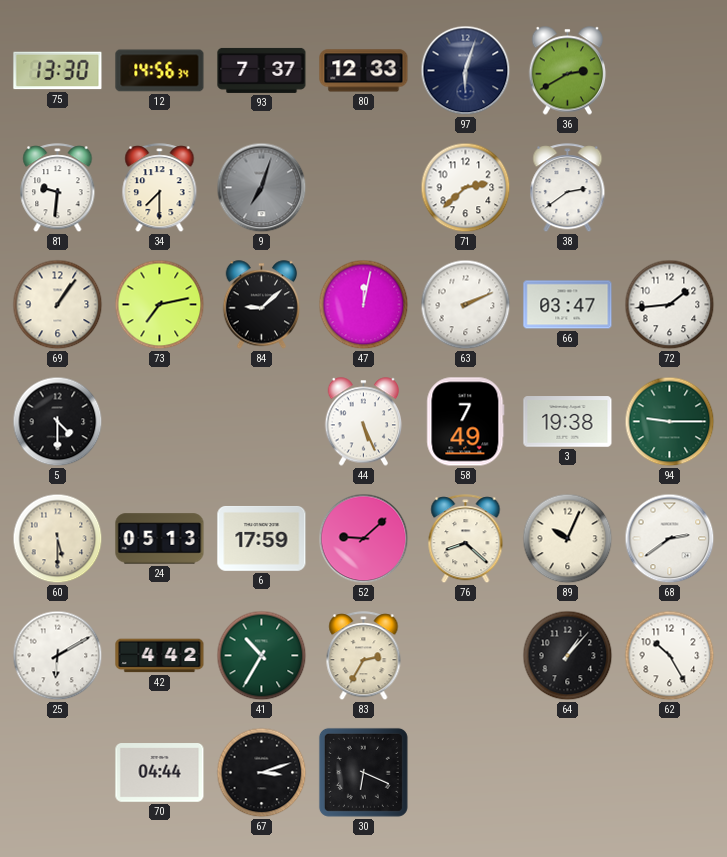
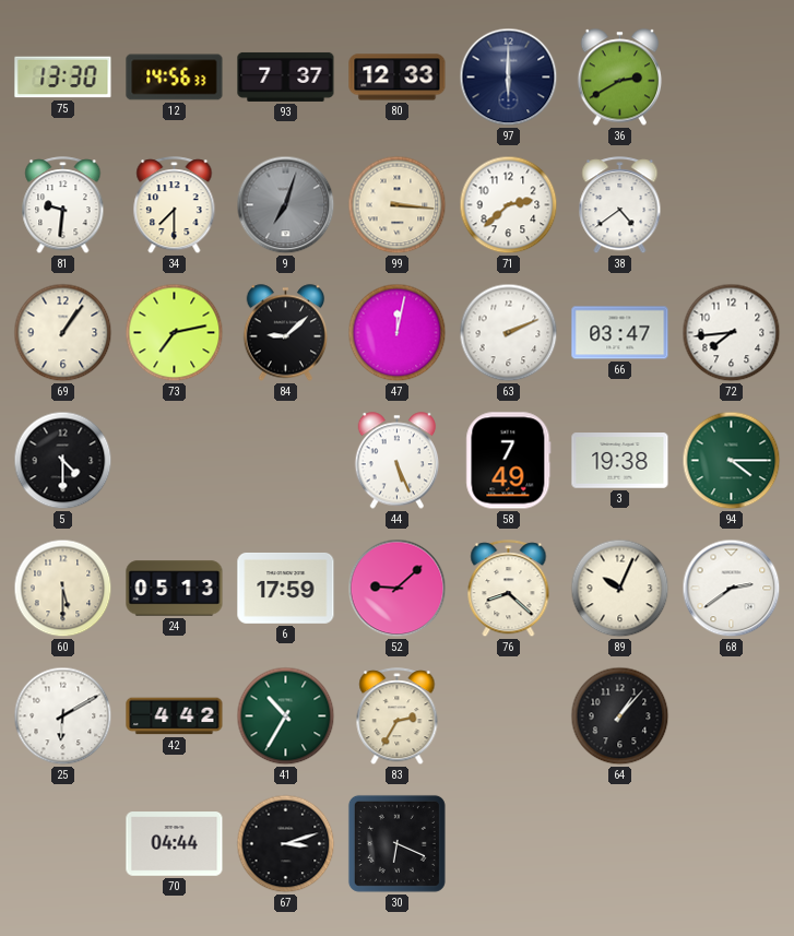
12: 14:56:34 -> 14:56:33 (175, 78)
97: 6:03 -> 6:00 (509, 78)
99: none -> 3:16 (398, 205)
38: 2:39 -> 4:39 (620, 205)
72: 1:44 -> 7:44 (732, 333)
94: 9:15 -> 4:15 (732, 461)
62: 10:25 -> none (670, 656)
